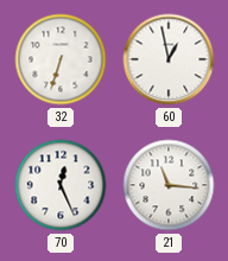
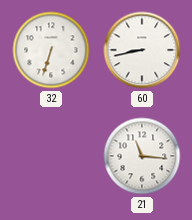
60: 12:58 -> 8:43 (142, 50)
70: 12:26 -> none (61, 185)
